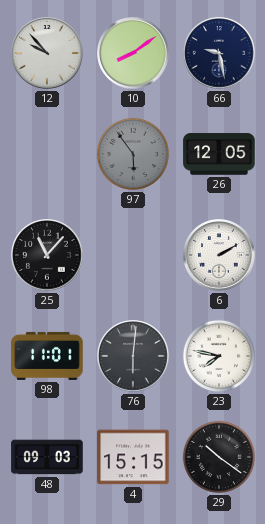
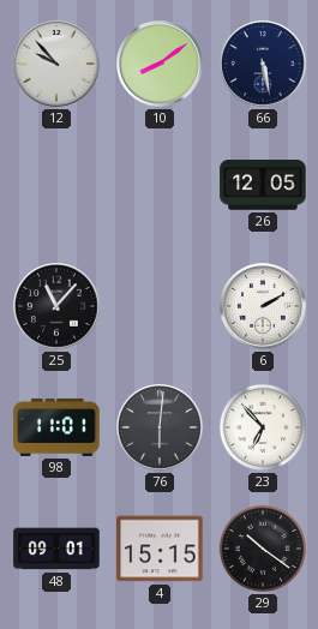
66: 9:28 -> 5:28 (263, 64)
97: 5:54 -> none (133, 154)
23: 7:47 -> 6:53 (263, 427)
48: 09:03 -> 09:01 (56, 549)
